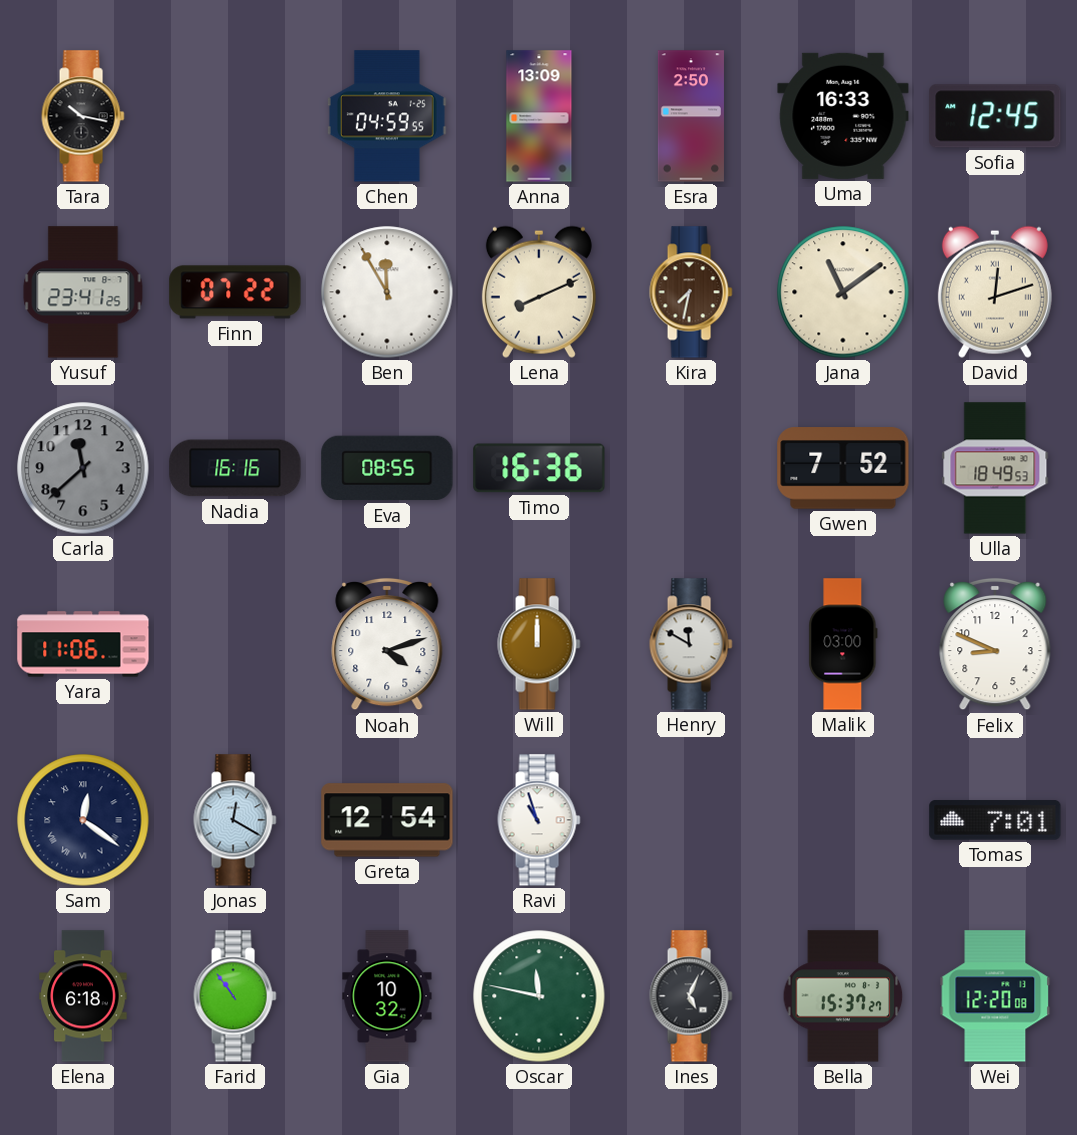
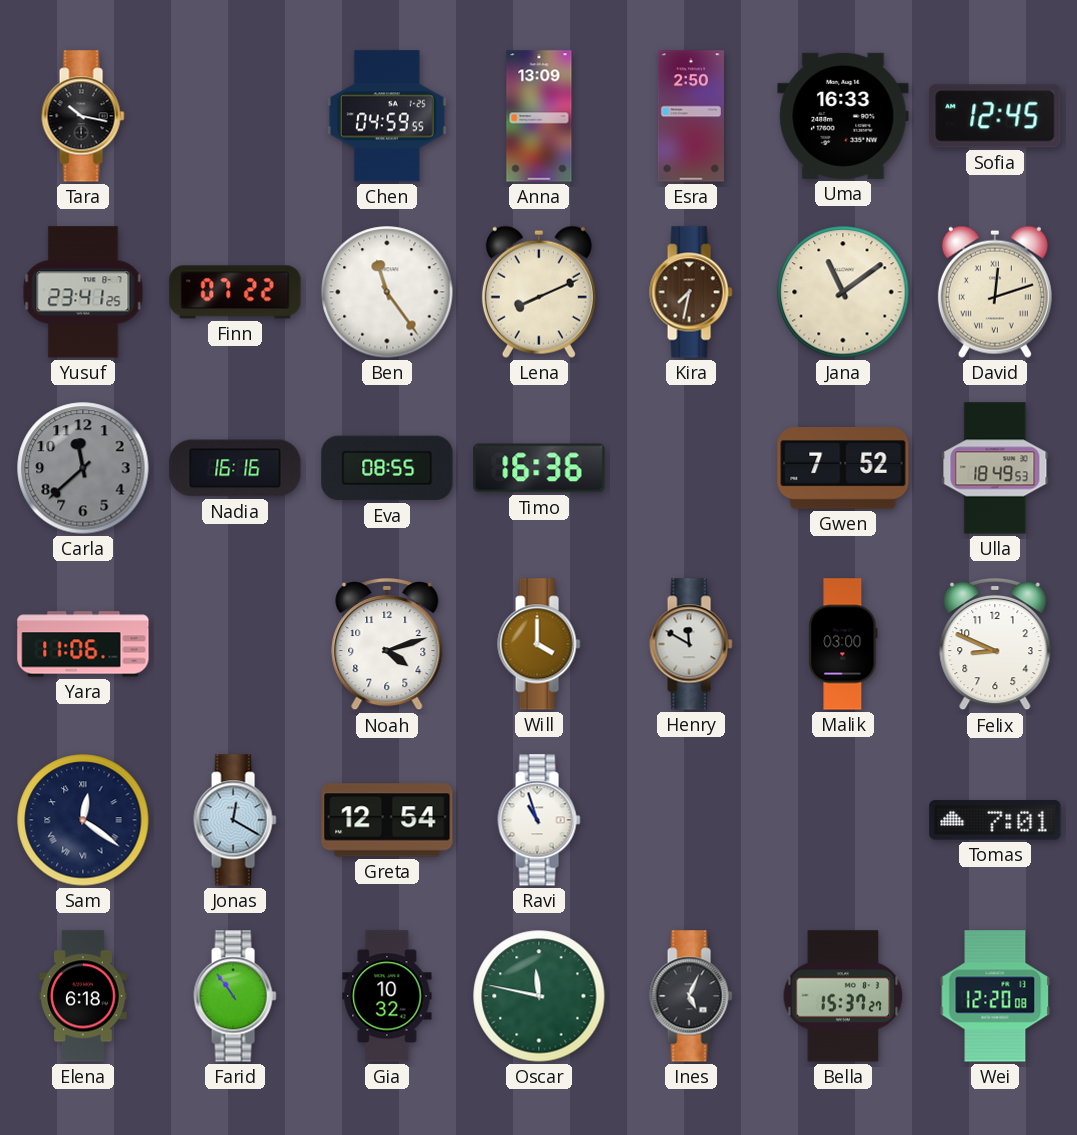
Ben: 11:55 -> 11:24 (387, 292)
Will: 12:00 -> 4:00 (539, 644)
